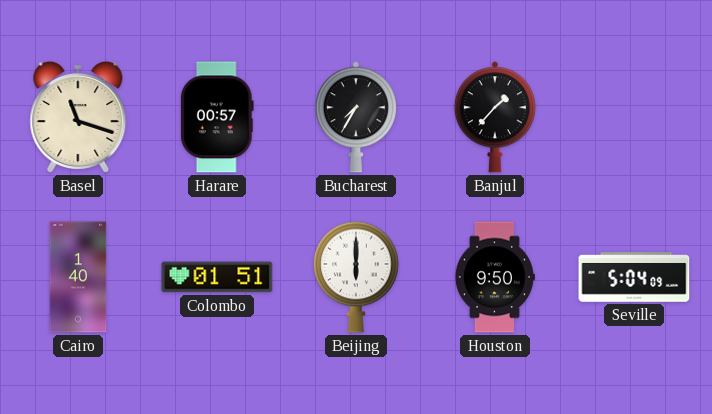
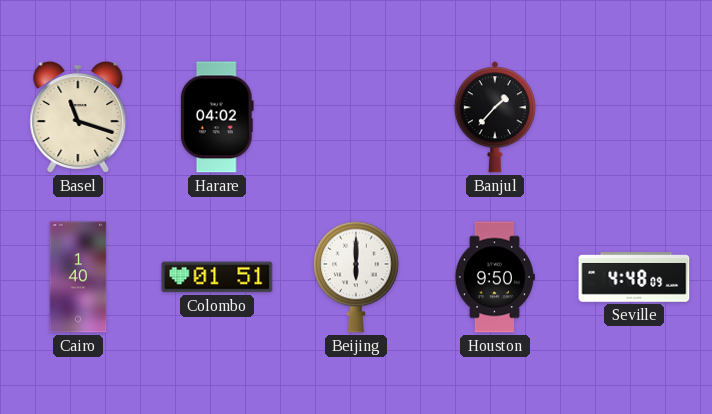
Harare: 00:57 -> 04:02 (217, 117)
Bucharest: 7:35 -> none (356, 117)
Seville: 5:04 -> 4:48 (634, 277)
